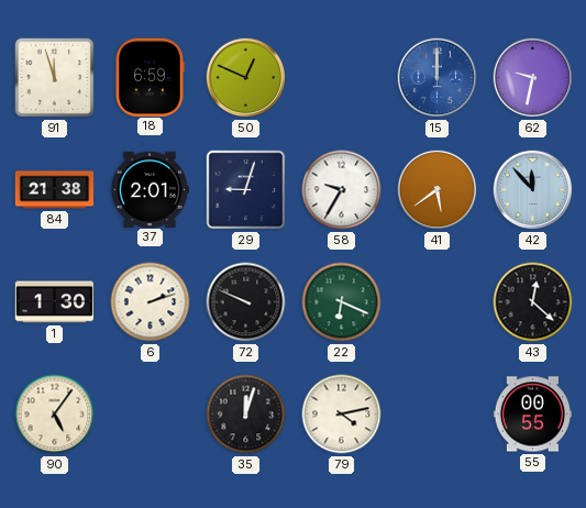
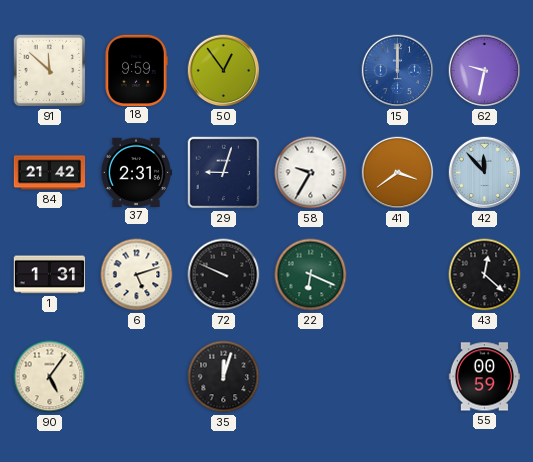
91: 11:57 -> 11:52 (50, 71)
18: 6:59 -> 9:59 (136, 70)
50: 12:49 -> 12:54 (224, 71)
84: 21:38 -> 21:42 (50, 173)
37: 2:01 -> 2:31 (135, 172)
41: 5:39 -> 3:39 (398, 173)
1: 1:30 -> 1:31 (49, 275)
6: 2:12 -> 5:12 (137, 275)
79: 4:13 -> none (342, 415)
55: 00:55 -> 00:59 (484, 377)
